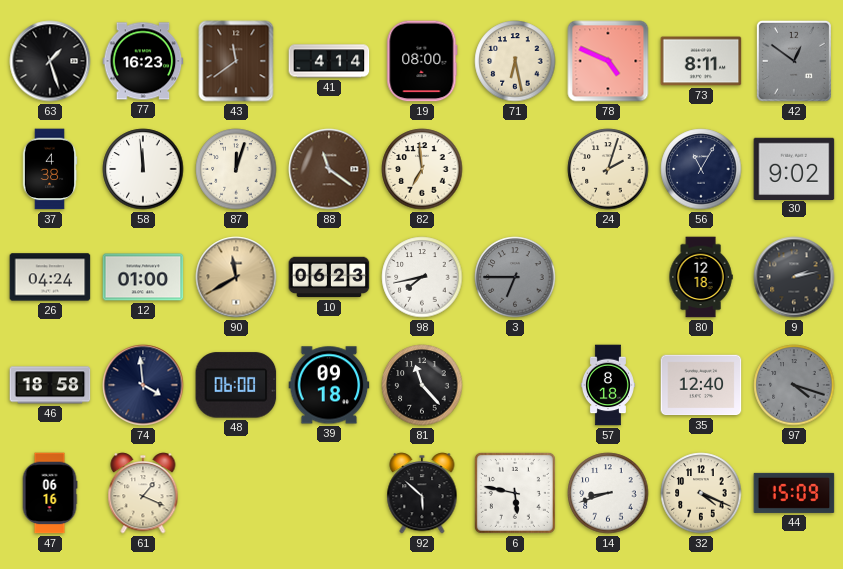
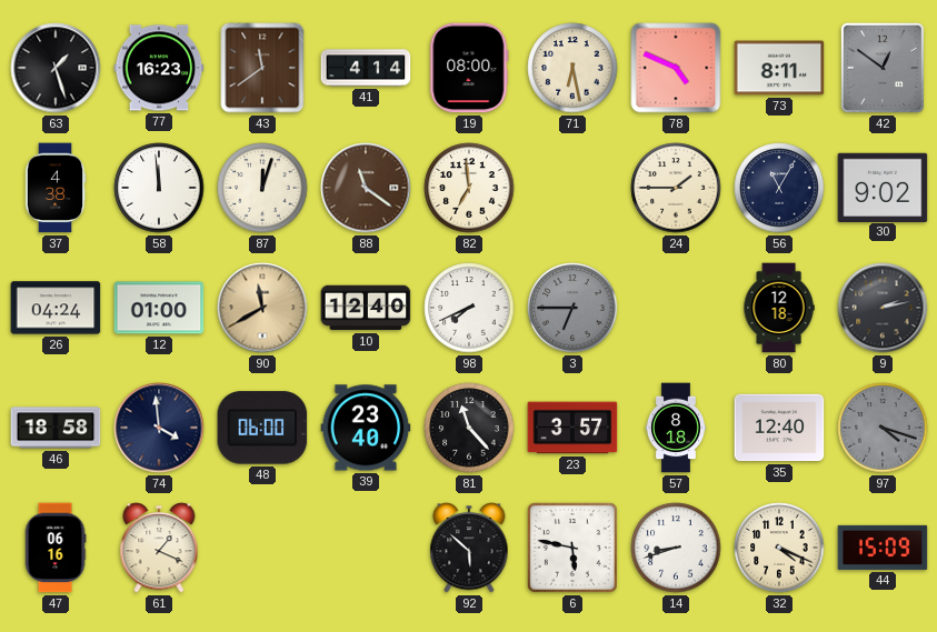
24: 2:03 -> 1:45 (676, 188)
10: 06:23 -> 12:40 (366, 308)
98: 7:43 -> 7:41 (469, 308)
39: 09:18 -> 23:40 (366, 428)
23: none -> 3:57 (572, 428)
